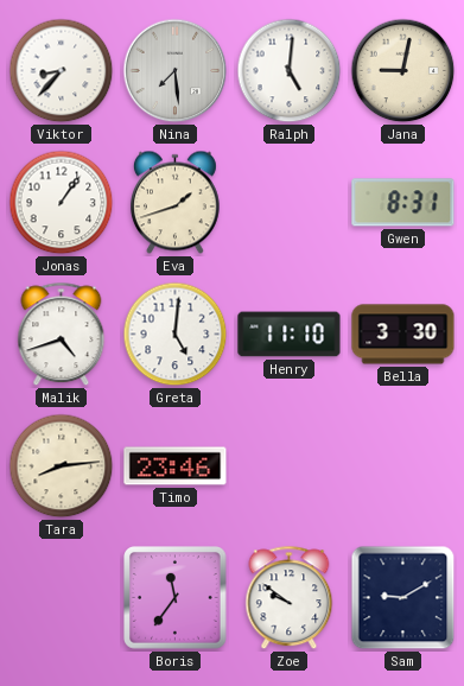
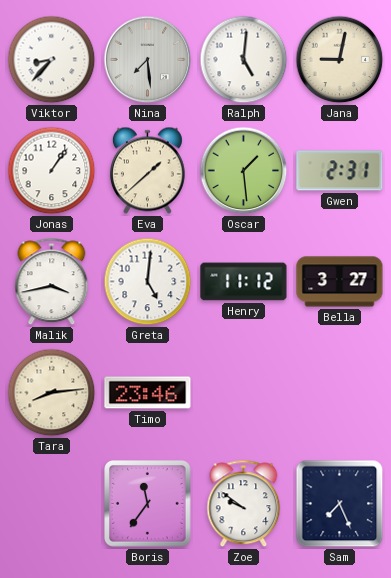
Eva: 1:42 -> 1:38 (147, 171)
Oscar: none -> 1:29 (244, 171)
Gwen: 8:31 -> 2:31 (340, 171)
Malik: 4:42 -> 3:43 (52, 282)
Henry: 11:10 -> 11:12 (244, 282)
Bella: 3:30 -> 3:27 (340, 282)
Sam: 9:10 -> 7:26 (340, 504)
